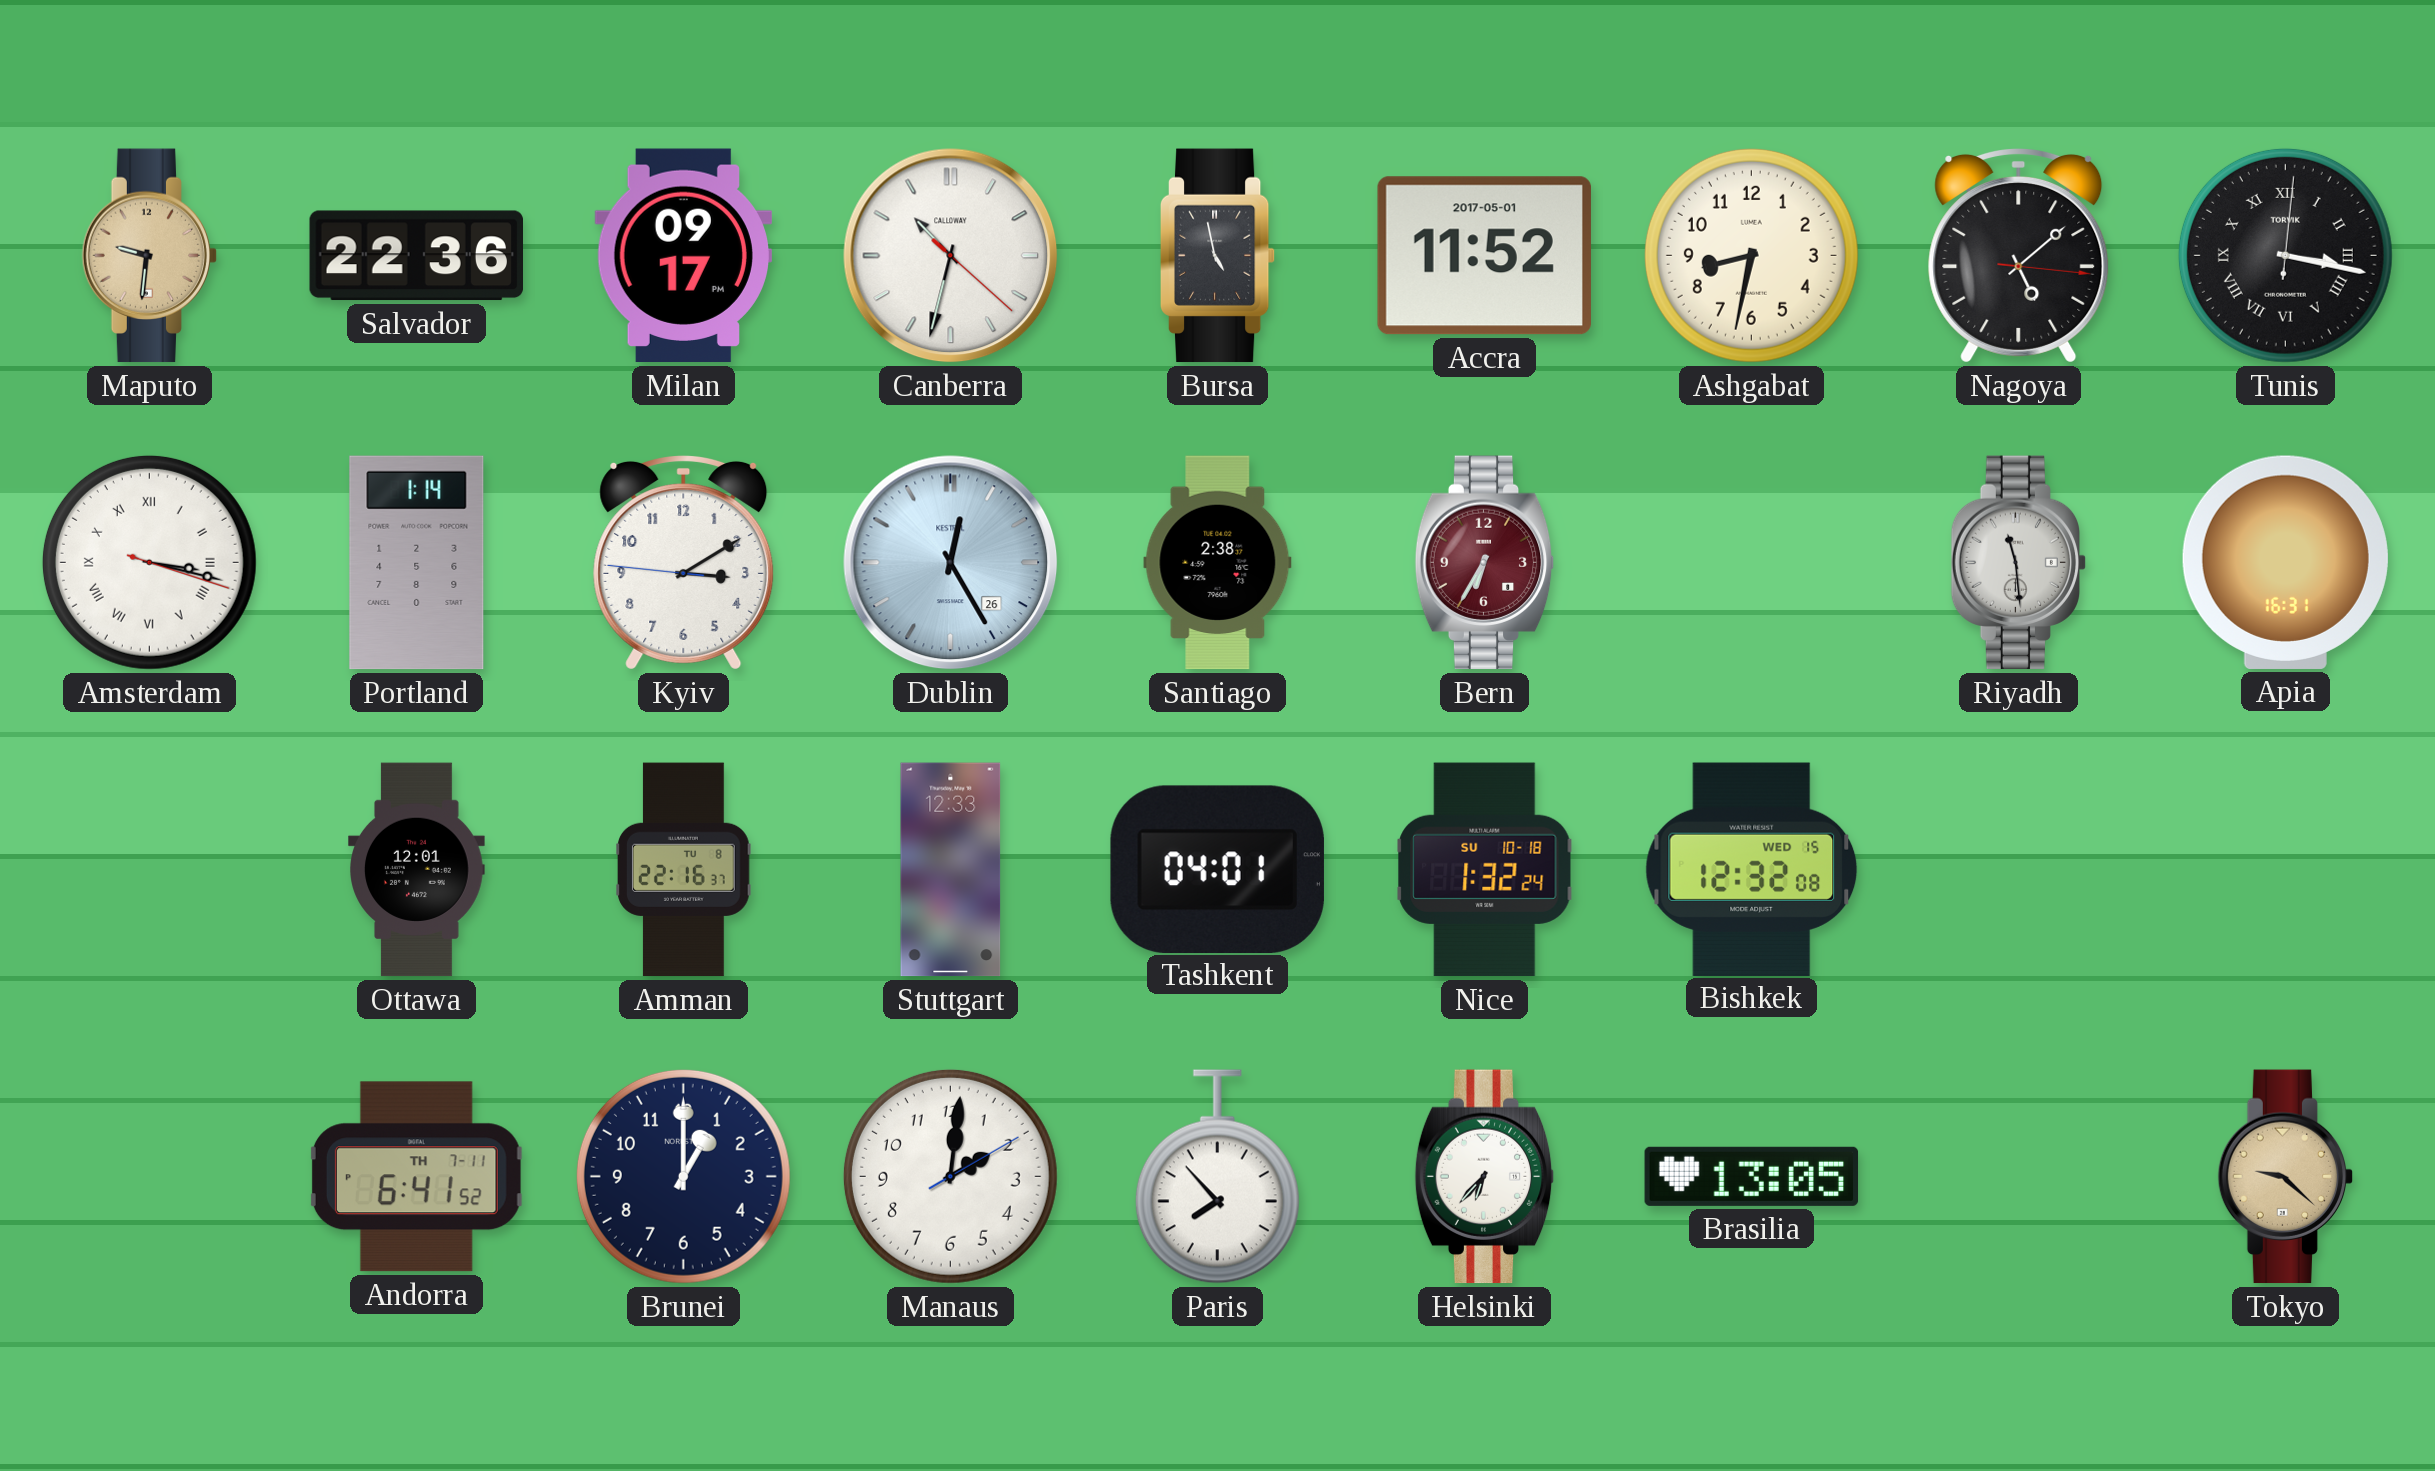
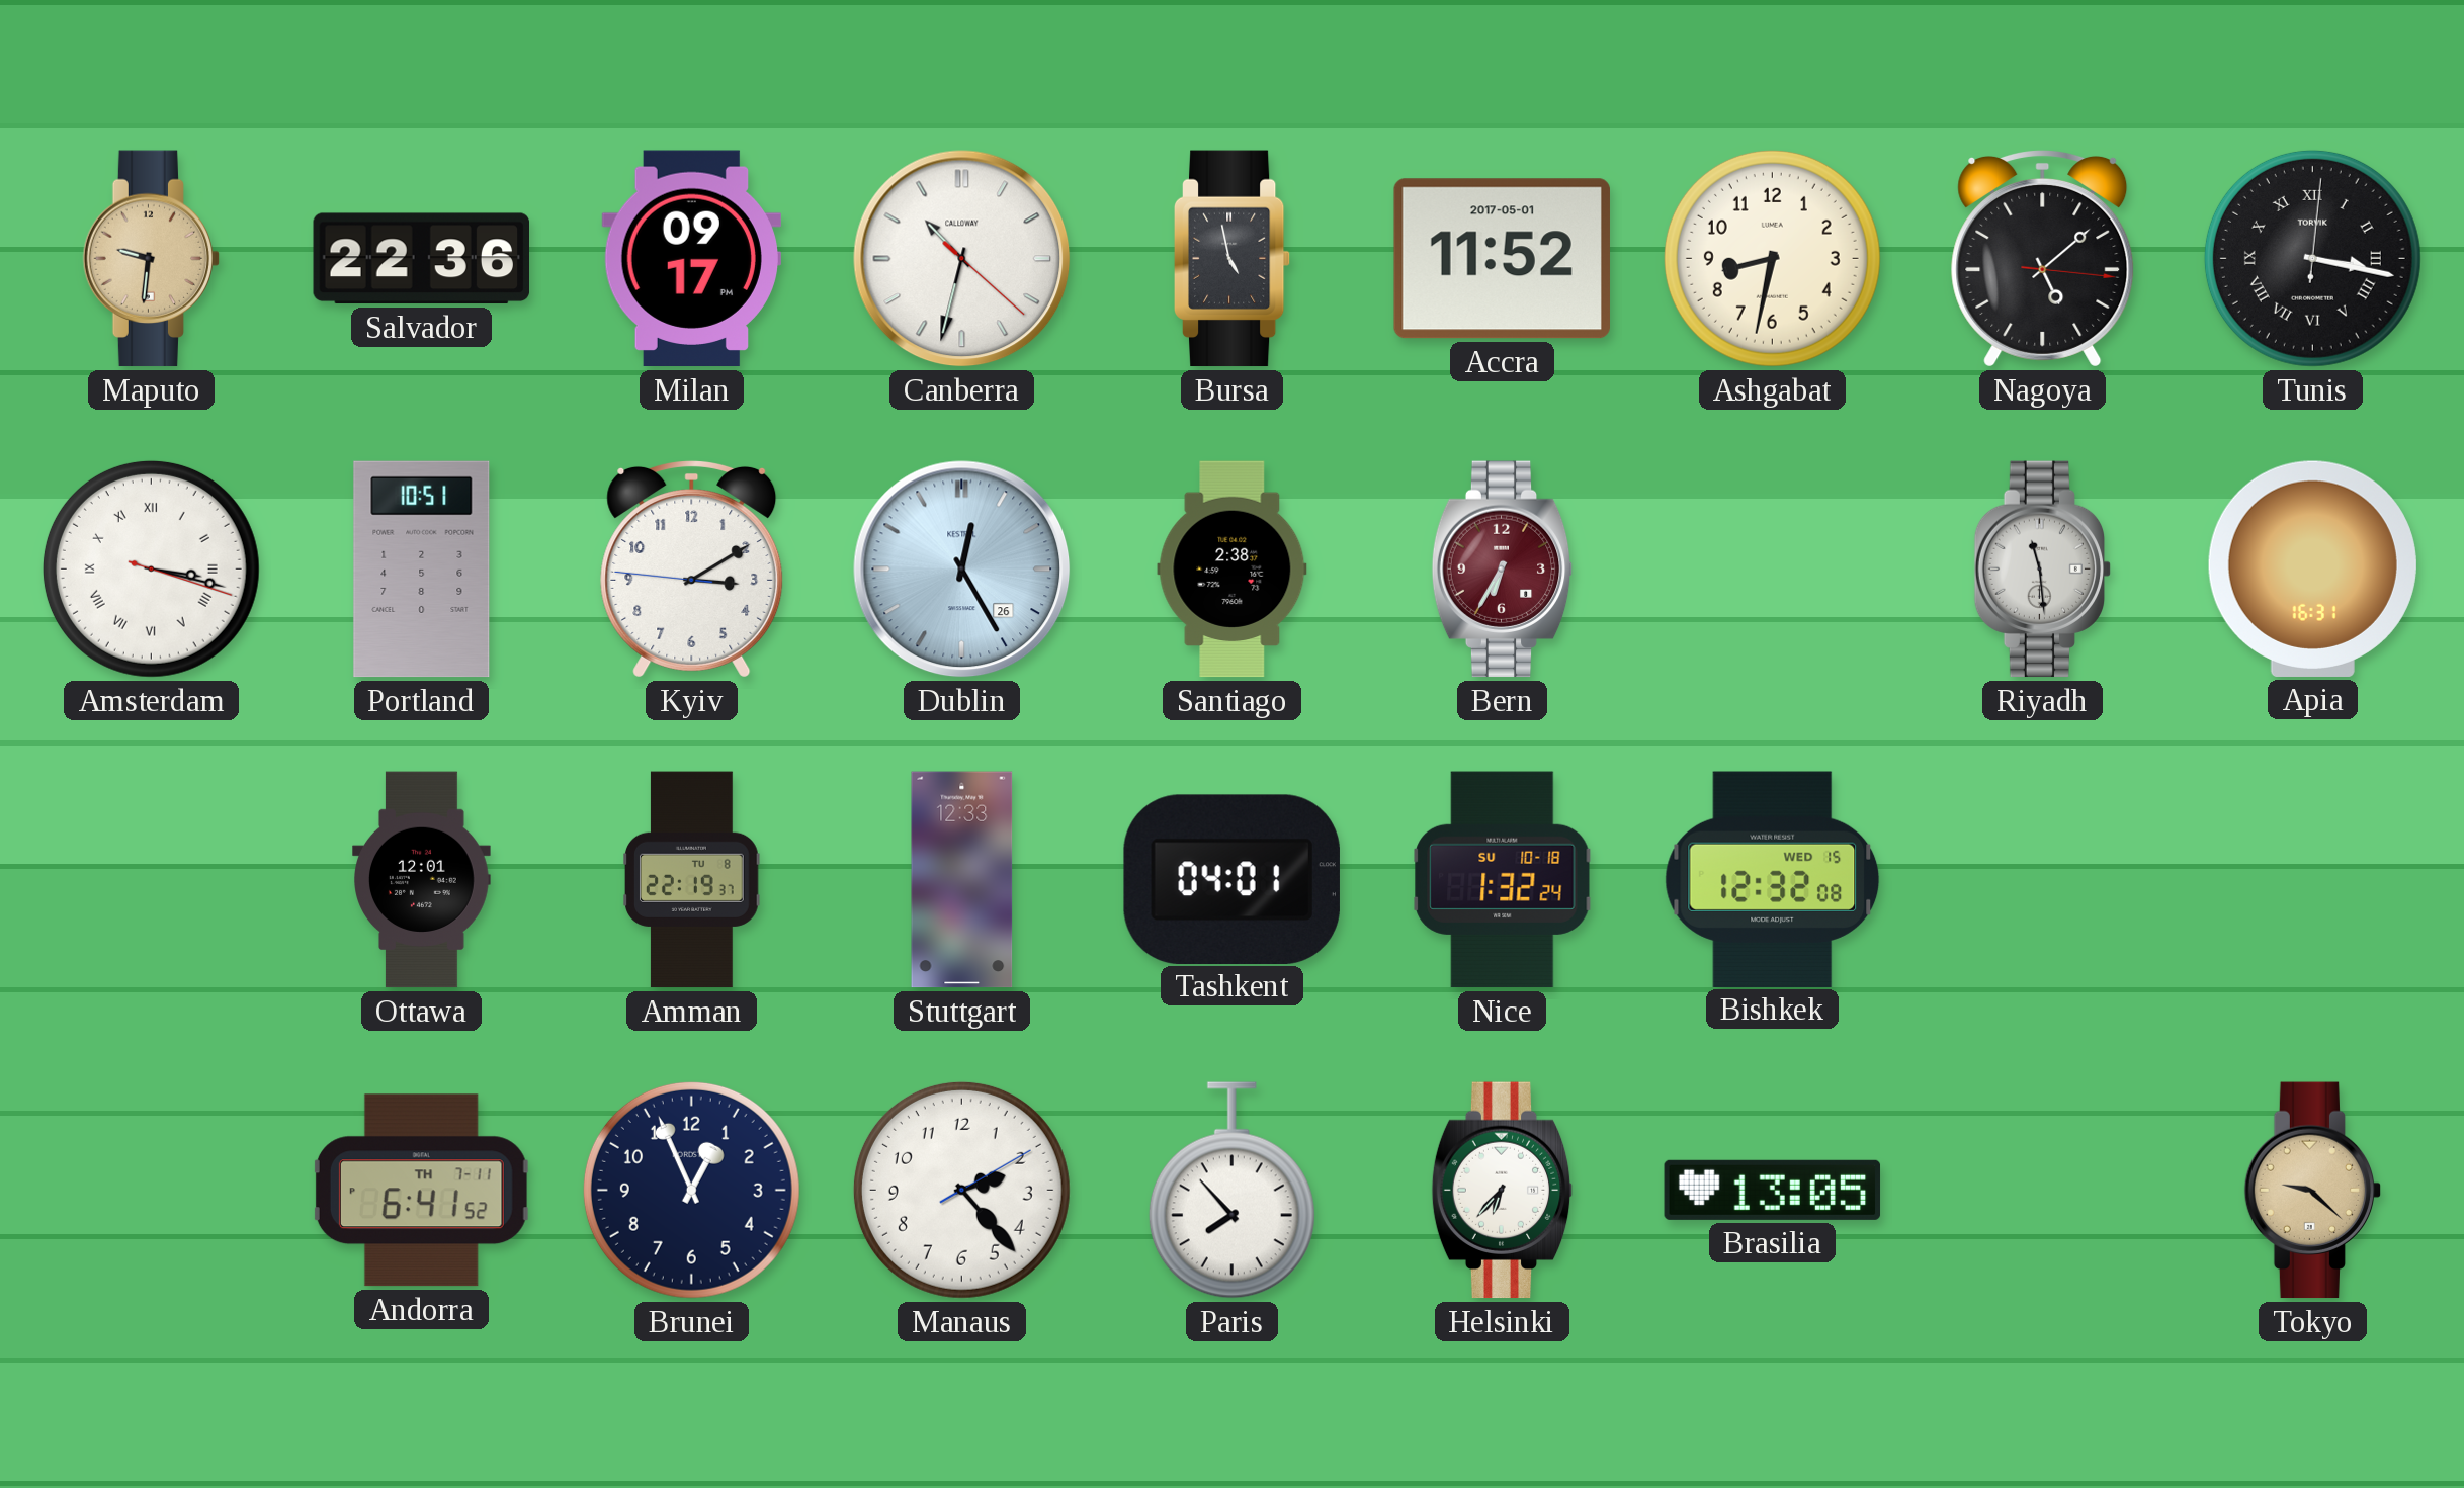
Portland: 1:14 -> 10:51 (422, 570)
Amman: 22:16 -> 22:19 (692, 880)
Brunei: 1:00 -> 12:56 (691, 1190)
Manaus: 2:01 -> 2:23 (961, 1190)
